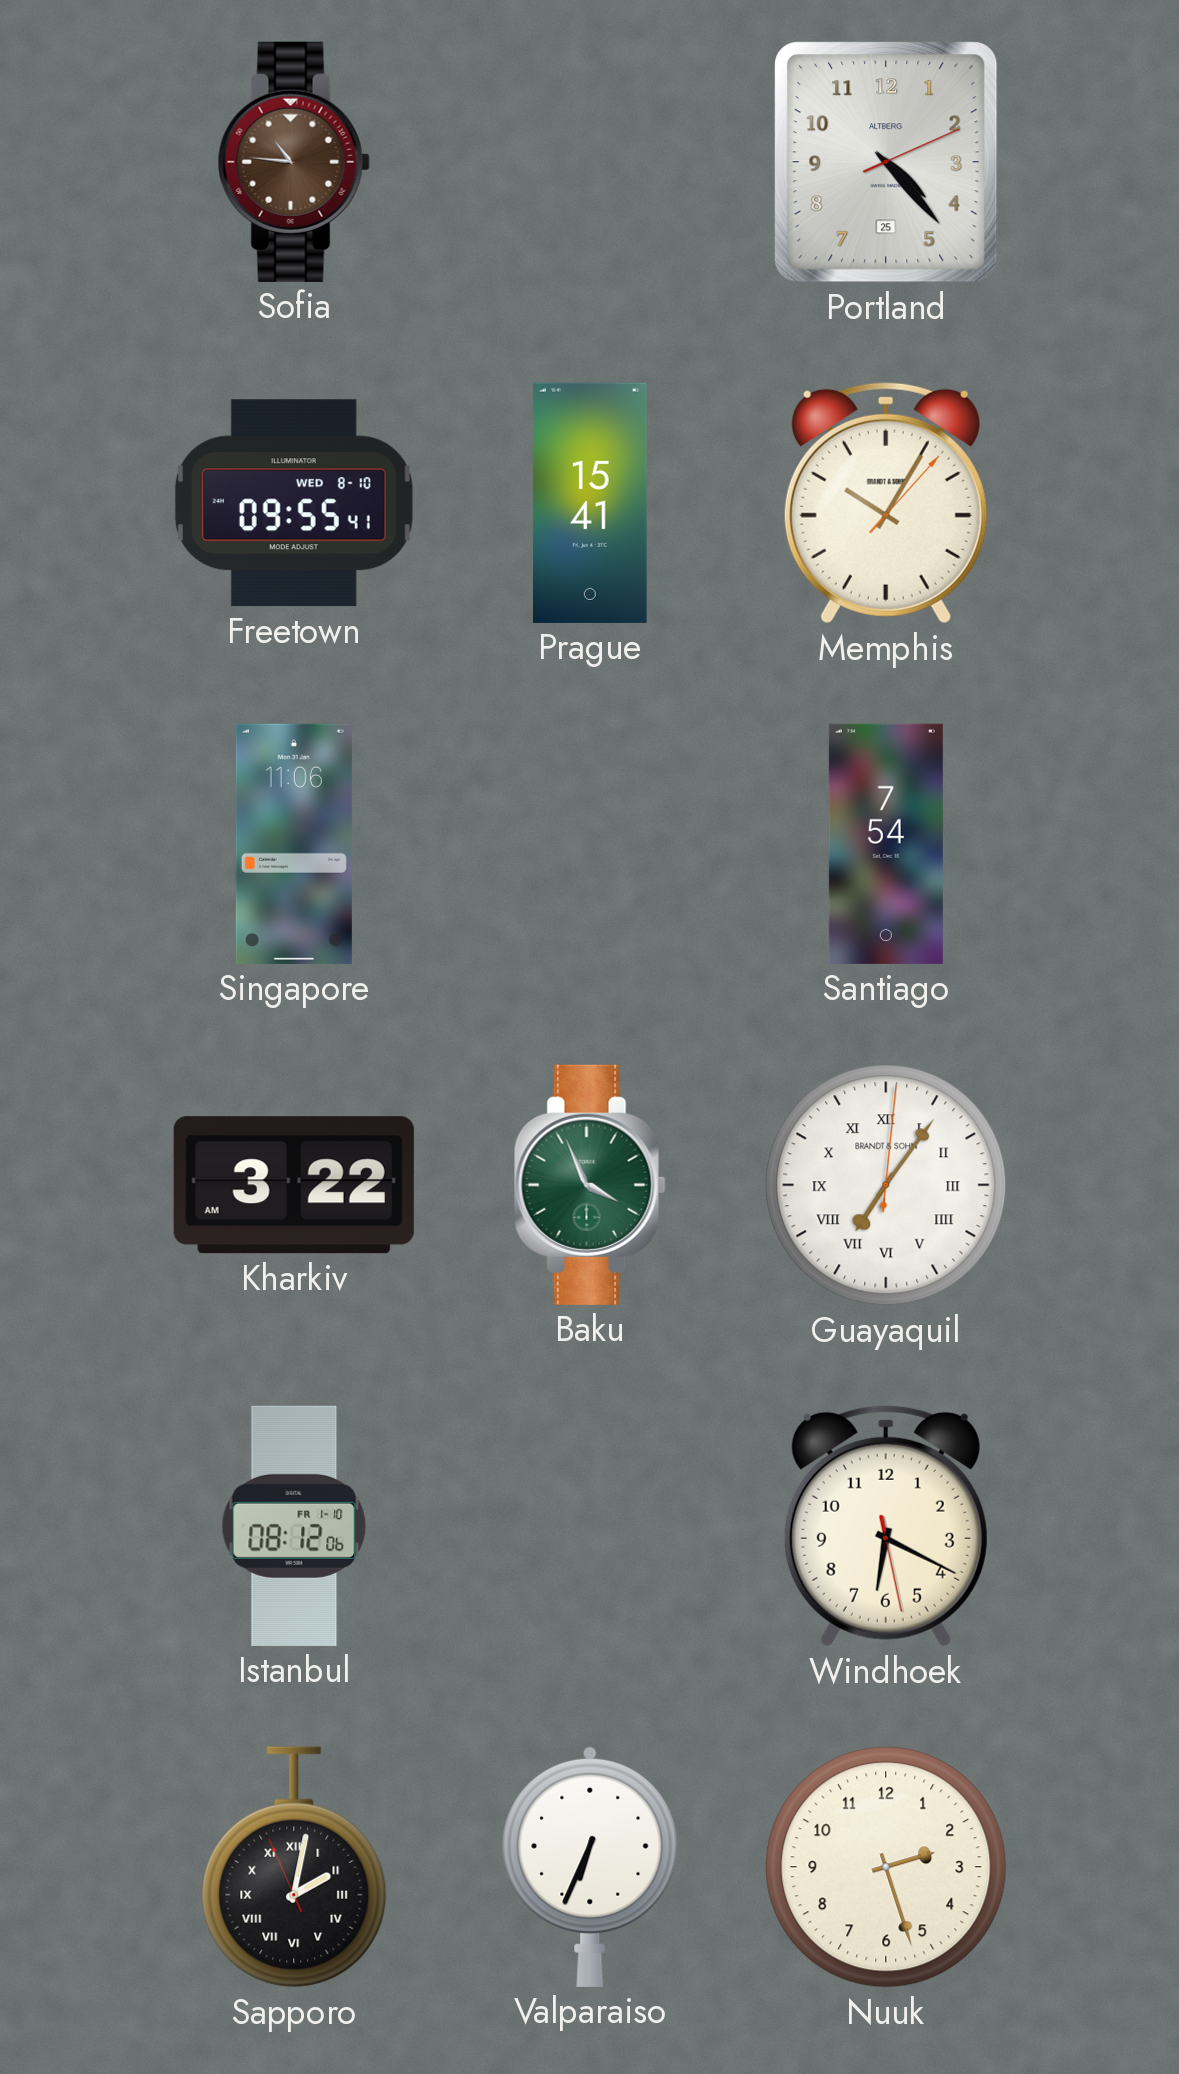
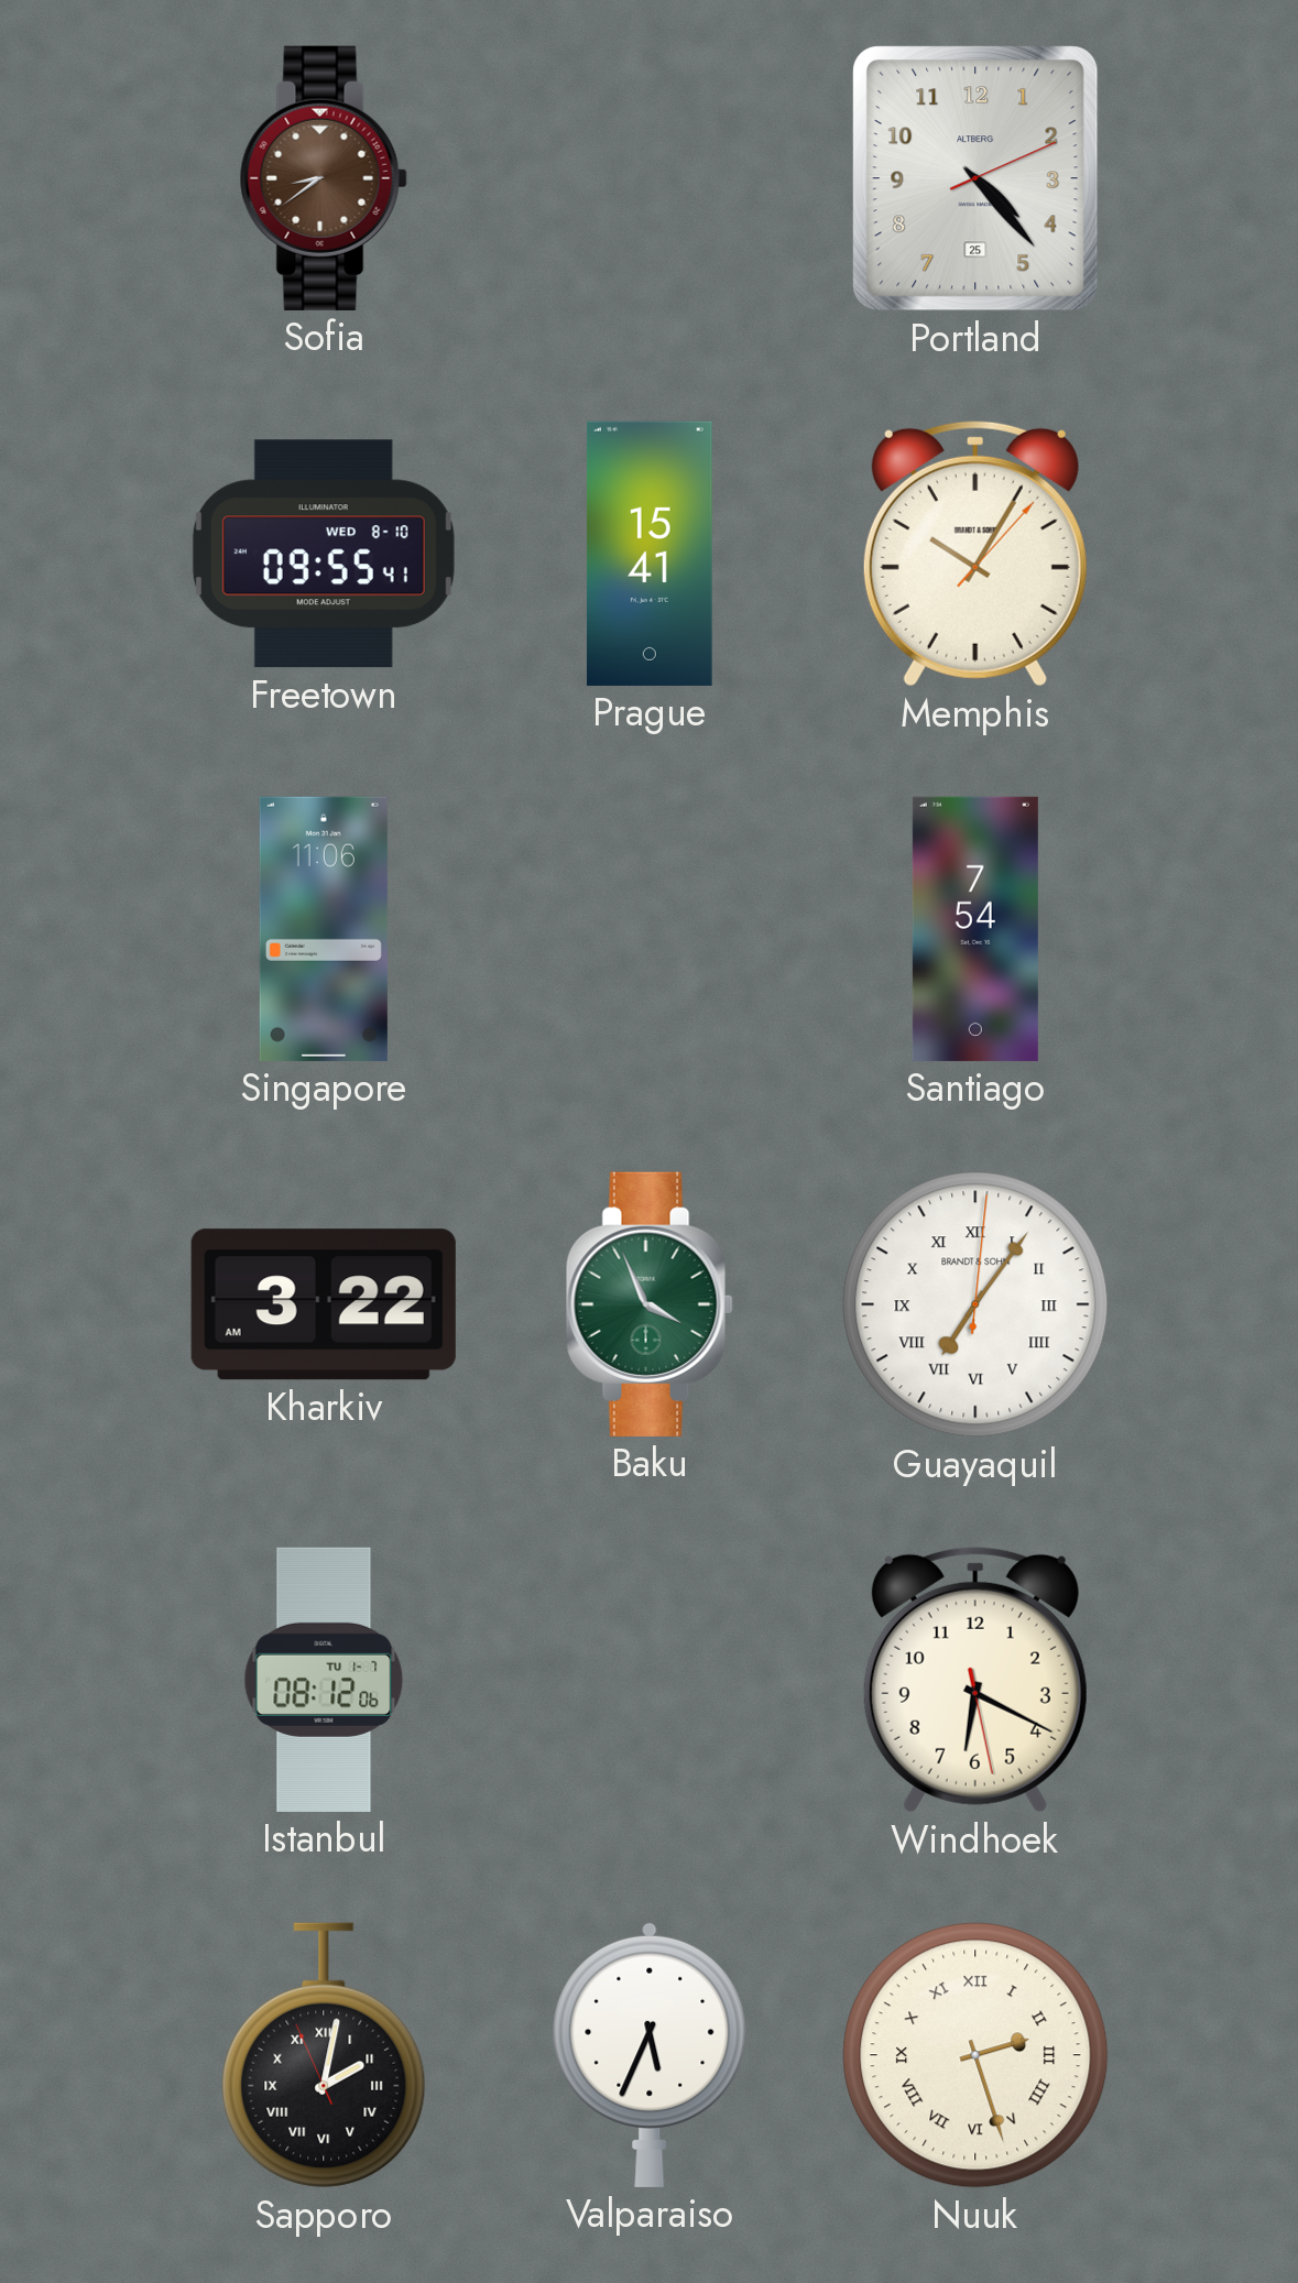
Sofia: 10:46 -> 8:39 (324, 178)
Istanbul date: FR 1-10 -> TU 1-7 (324, 1680)
Valparaiso: 6:34 -> 5:34 (650, 2054)
Nuuk numerals: Arabic -> Roman (975, 2055)
